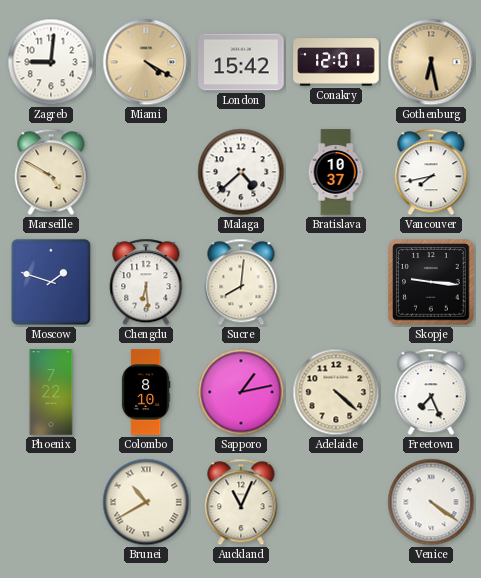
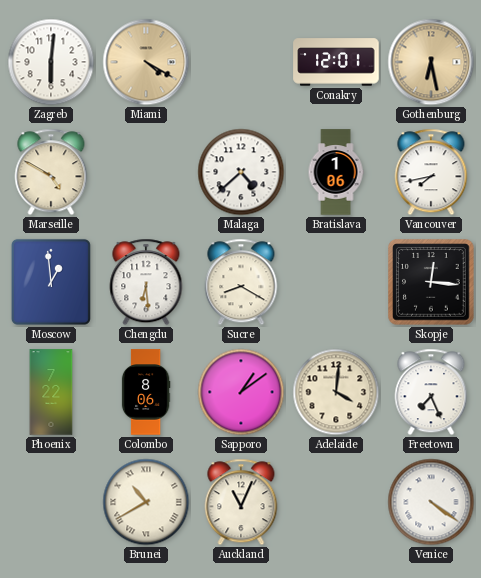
Zagreb: 9:01 -> 6:01 (51, 62)
London: 15:42 -> none (241, 62)
Bratislava: 10:37 -> 1:06 (336, 172)
Moscow: 1:48 -> 12:59 (51, 282)
Sucre: 8:01 -> 8:20 (241, 282)
Skopje: 9:16 -> 12:16 (431, 282)
Colombo: 8:10 -> 8:06 (146, 392)
Sapporo: 1:13 -> 1:09 (241, 392)
Adelaide: 4:22 -> 4:01 (336, 392)
